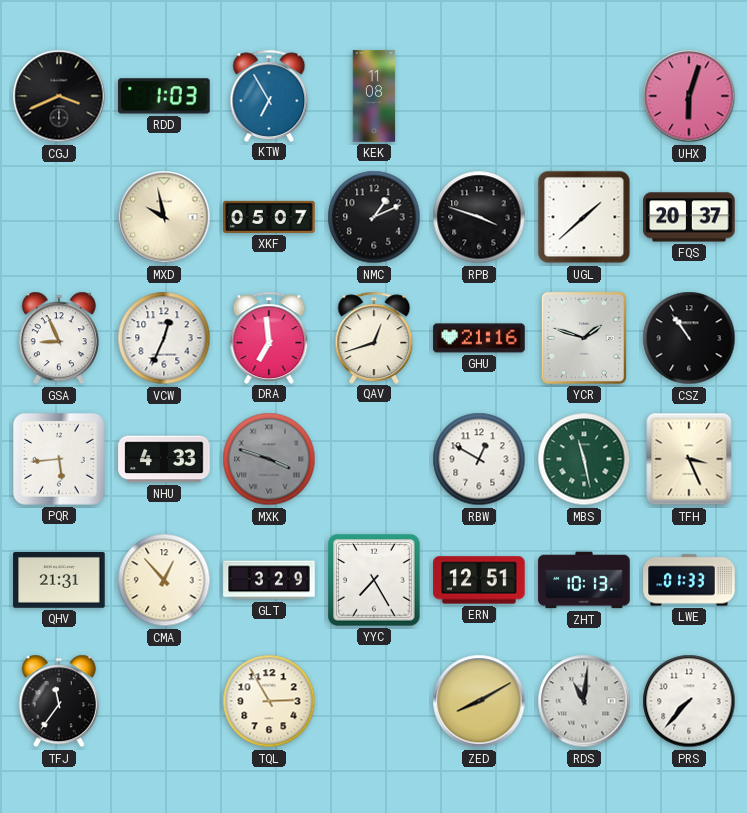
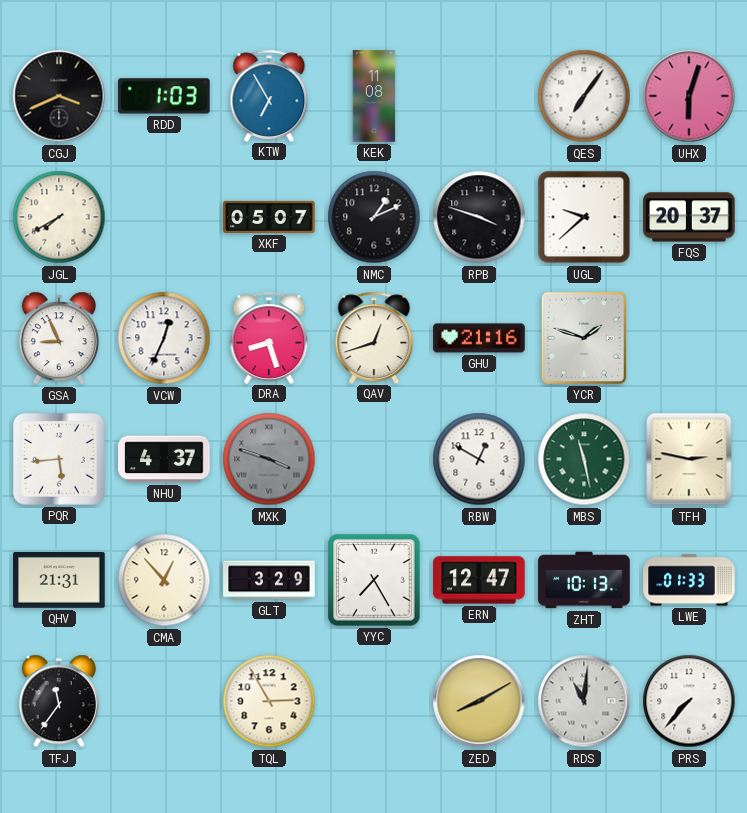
QES: none -> 7:06 (584, 96)
JGL: none -> 7:40 (59, 217)
MXD: 9:58 -> none (164, 217)
UGL: 1:38 -> 9:38 (584, 217)
DRA: 6:59 -> 8:27 (269, 337)
CSZ: 10:54 -> none (689, 338)
NHU: 4:33 -> 4:37 (164, 459)
TFH: 3:26 -> 2:47 (689, 459)
ERN: 12:51 -> 12:47 (479, 580)
